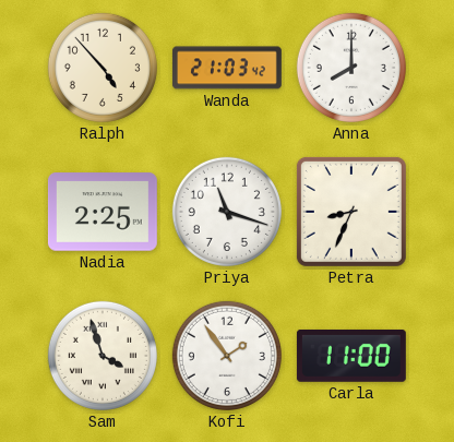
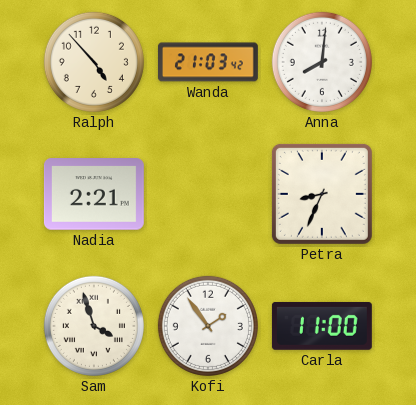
Anna: 8:00 -> 8:01 (322, 62)
Nadia: 2:25 -> 2:21 (94, 194)
Priya: 11:18 -> none (227, 212)
